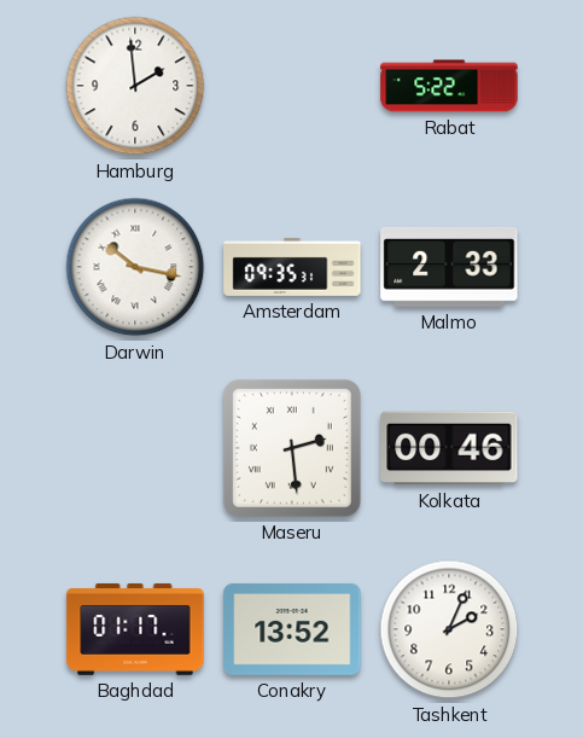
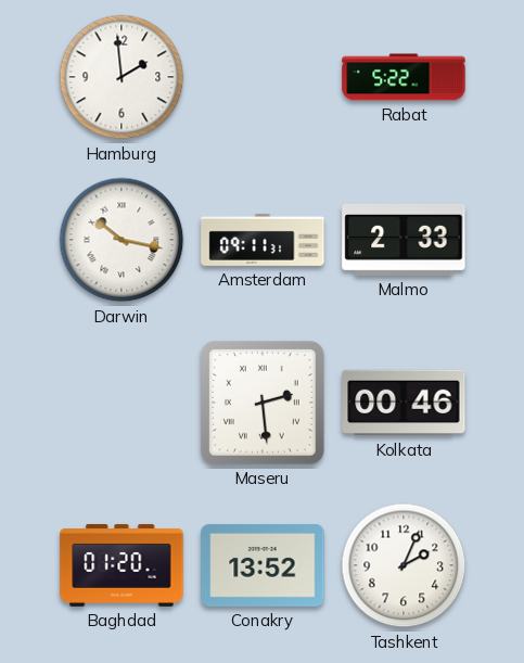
Amsterdam: 09:35 -> 09:11 (263, 240)
Baghdad: 01:17 -> 01:20 (122, 565)
